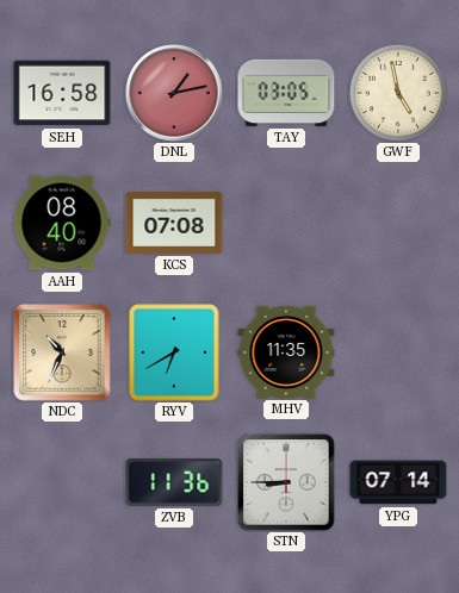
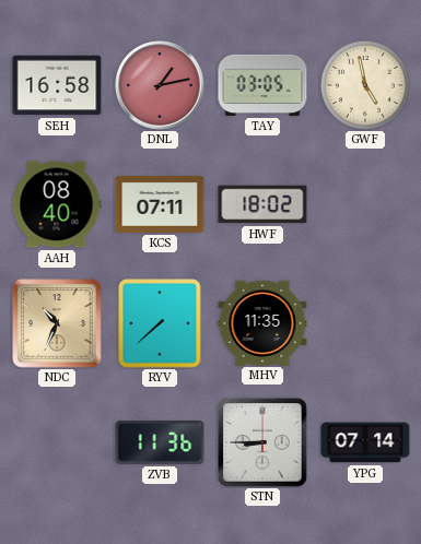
KCS: 07:08 -> 07:11 (160, 204)
HWF: none -> 18:02 (262, 204)
RYV: 6:40 -> 7:38 (160, 323)
